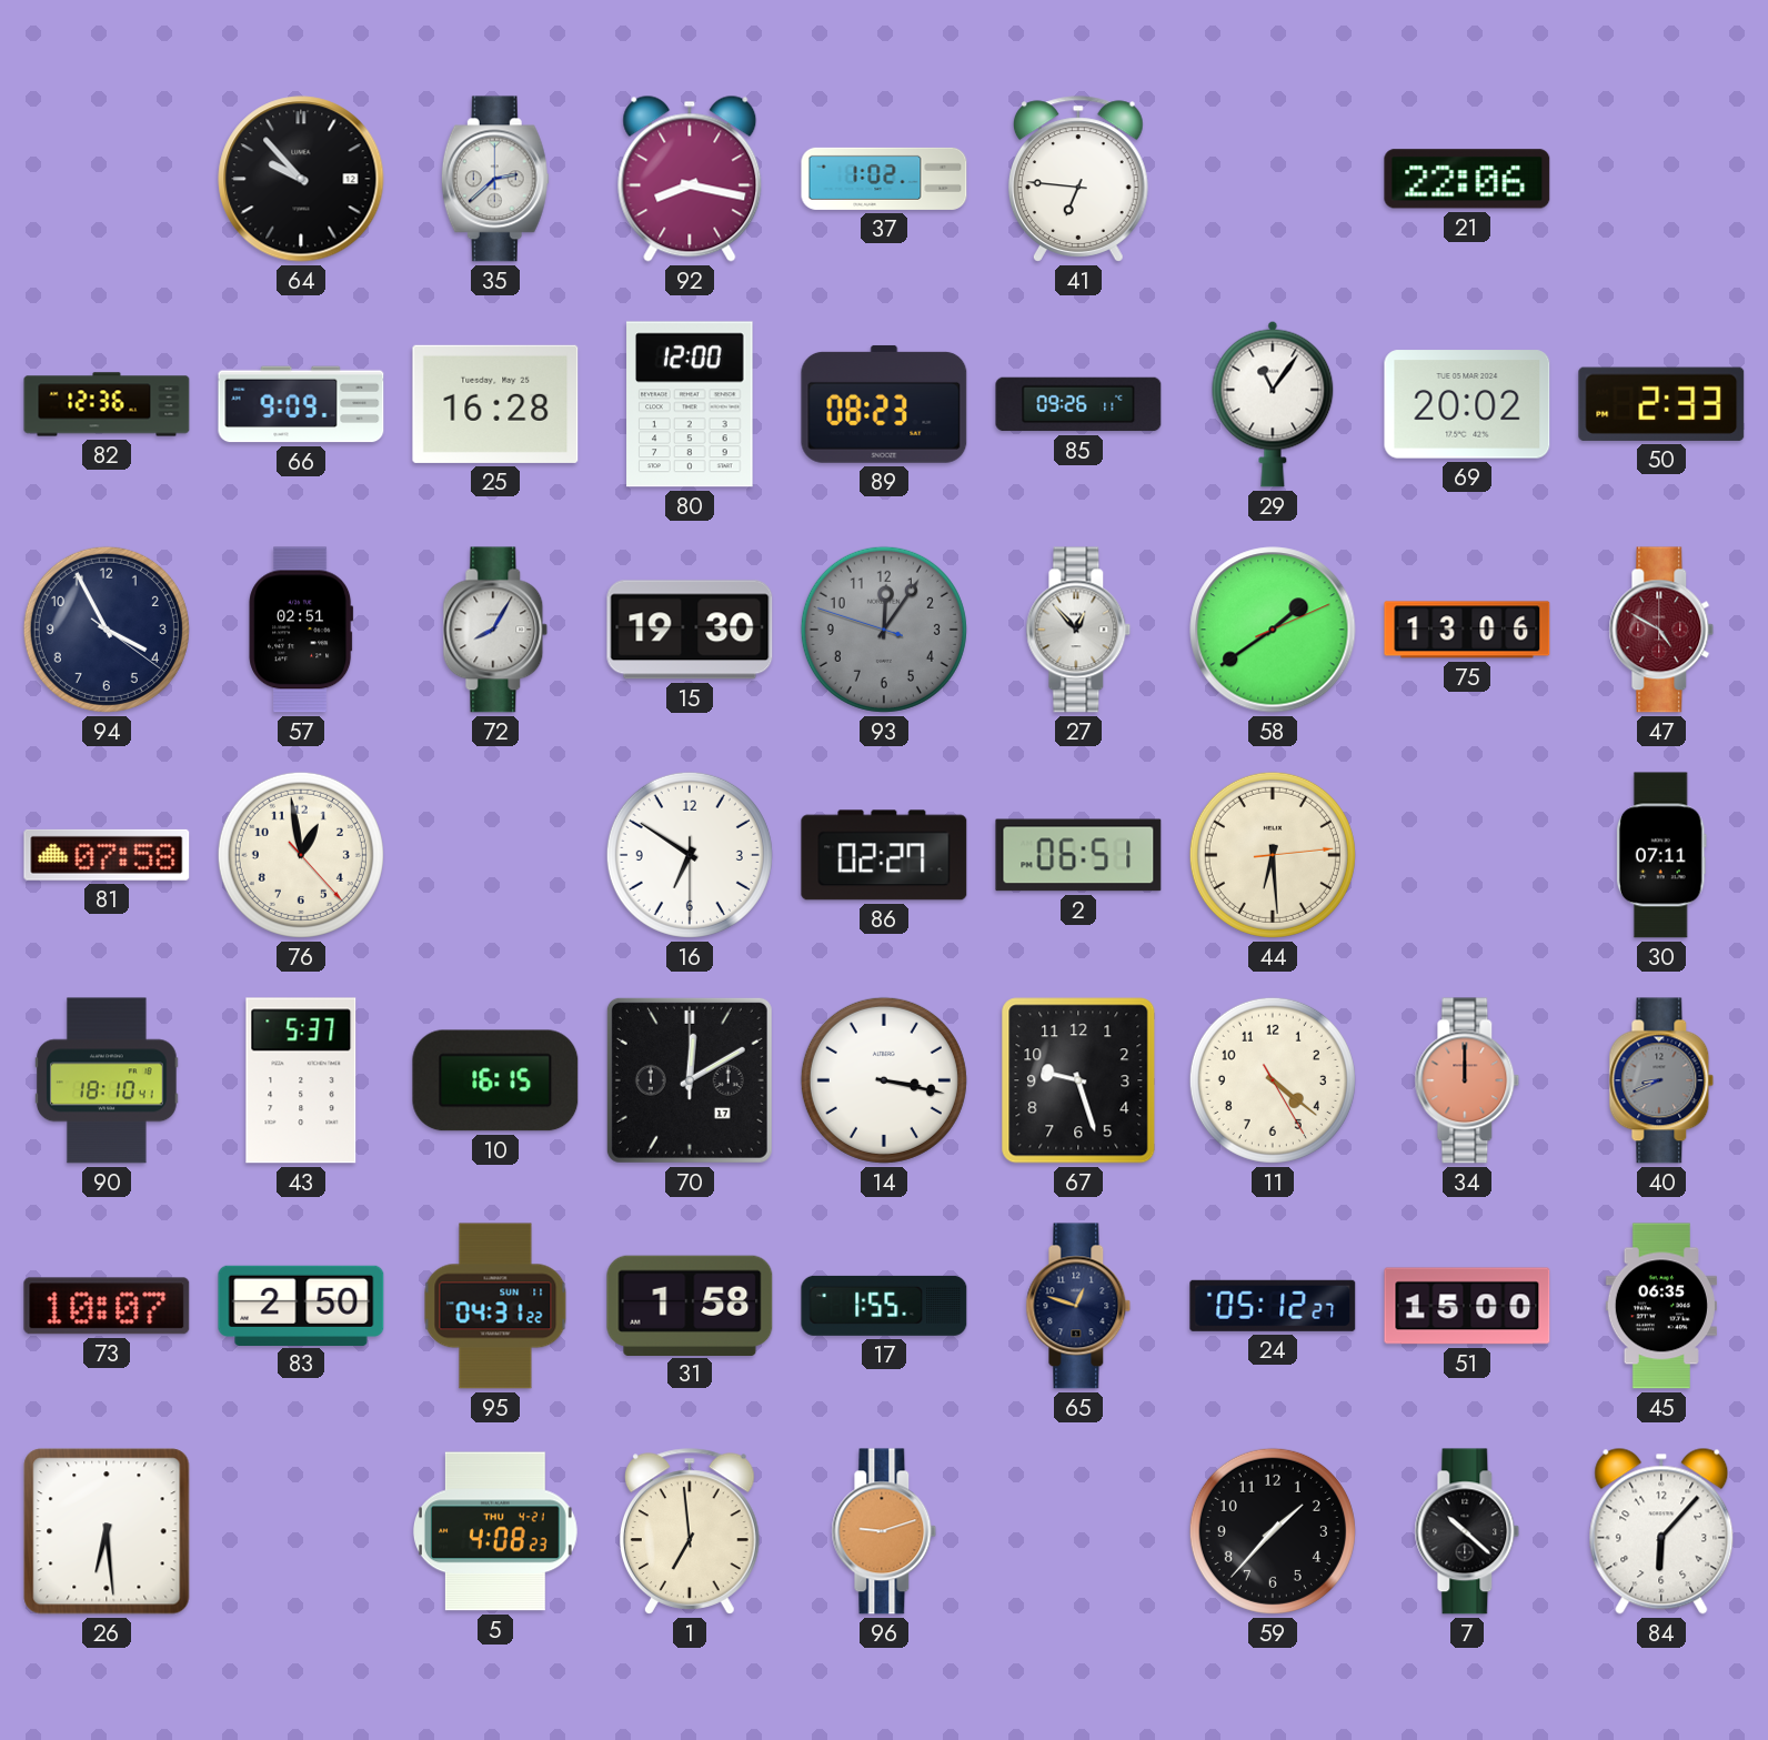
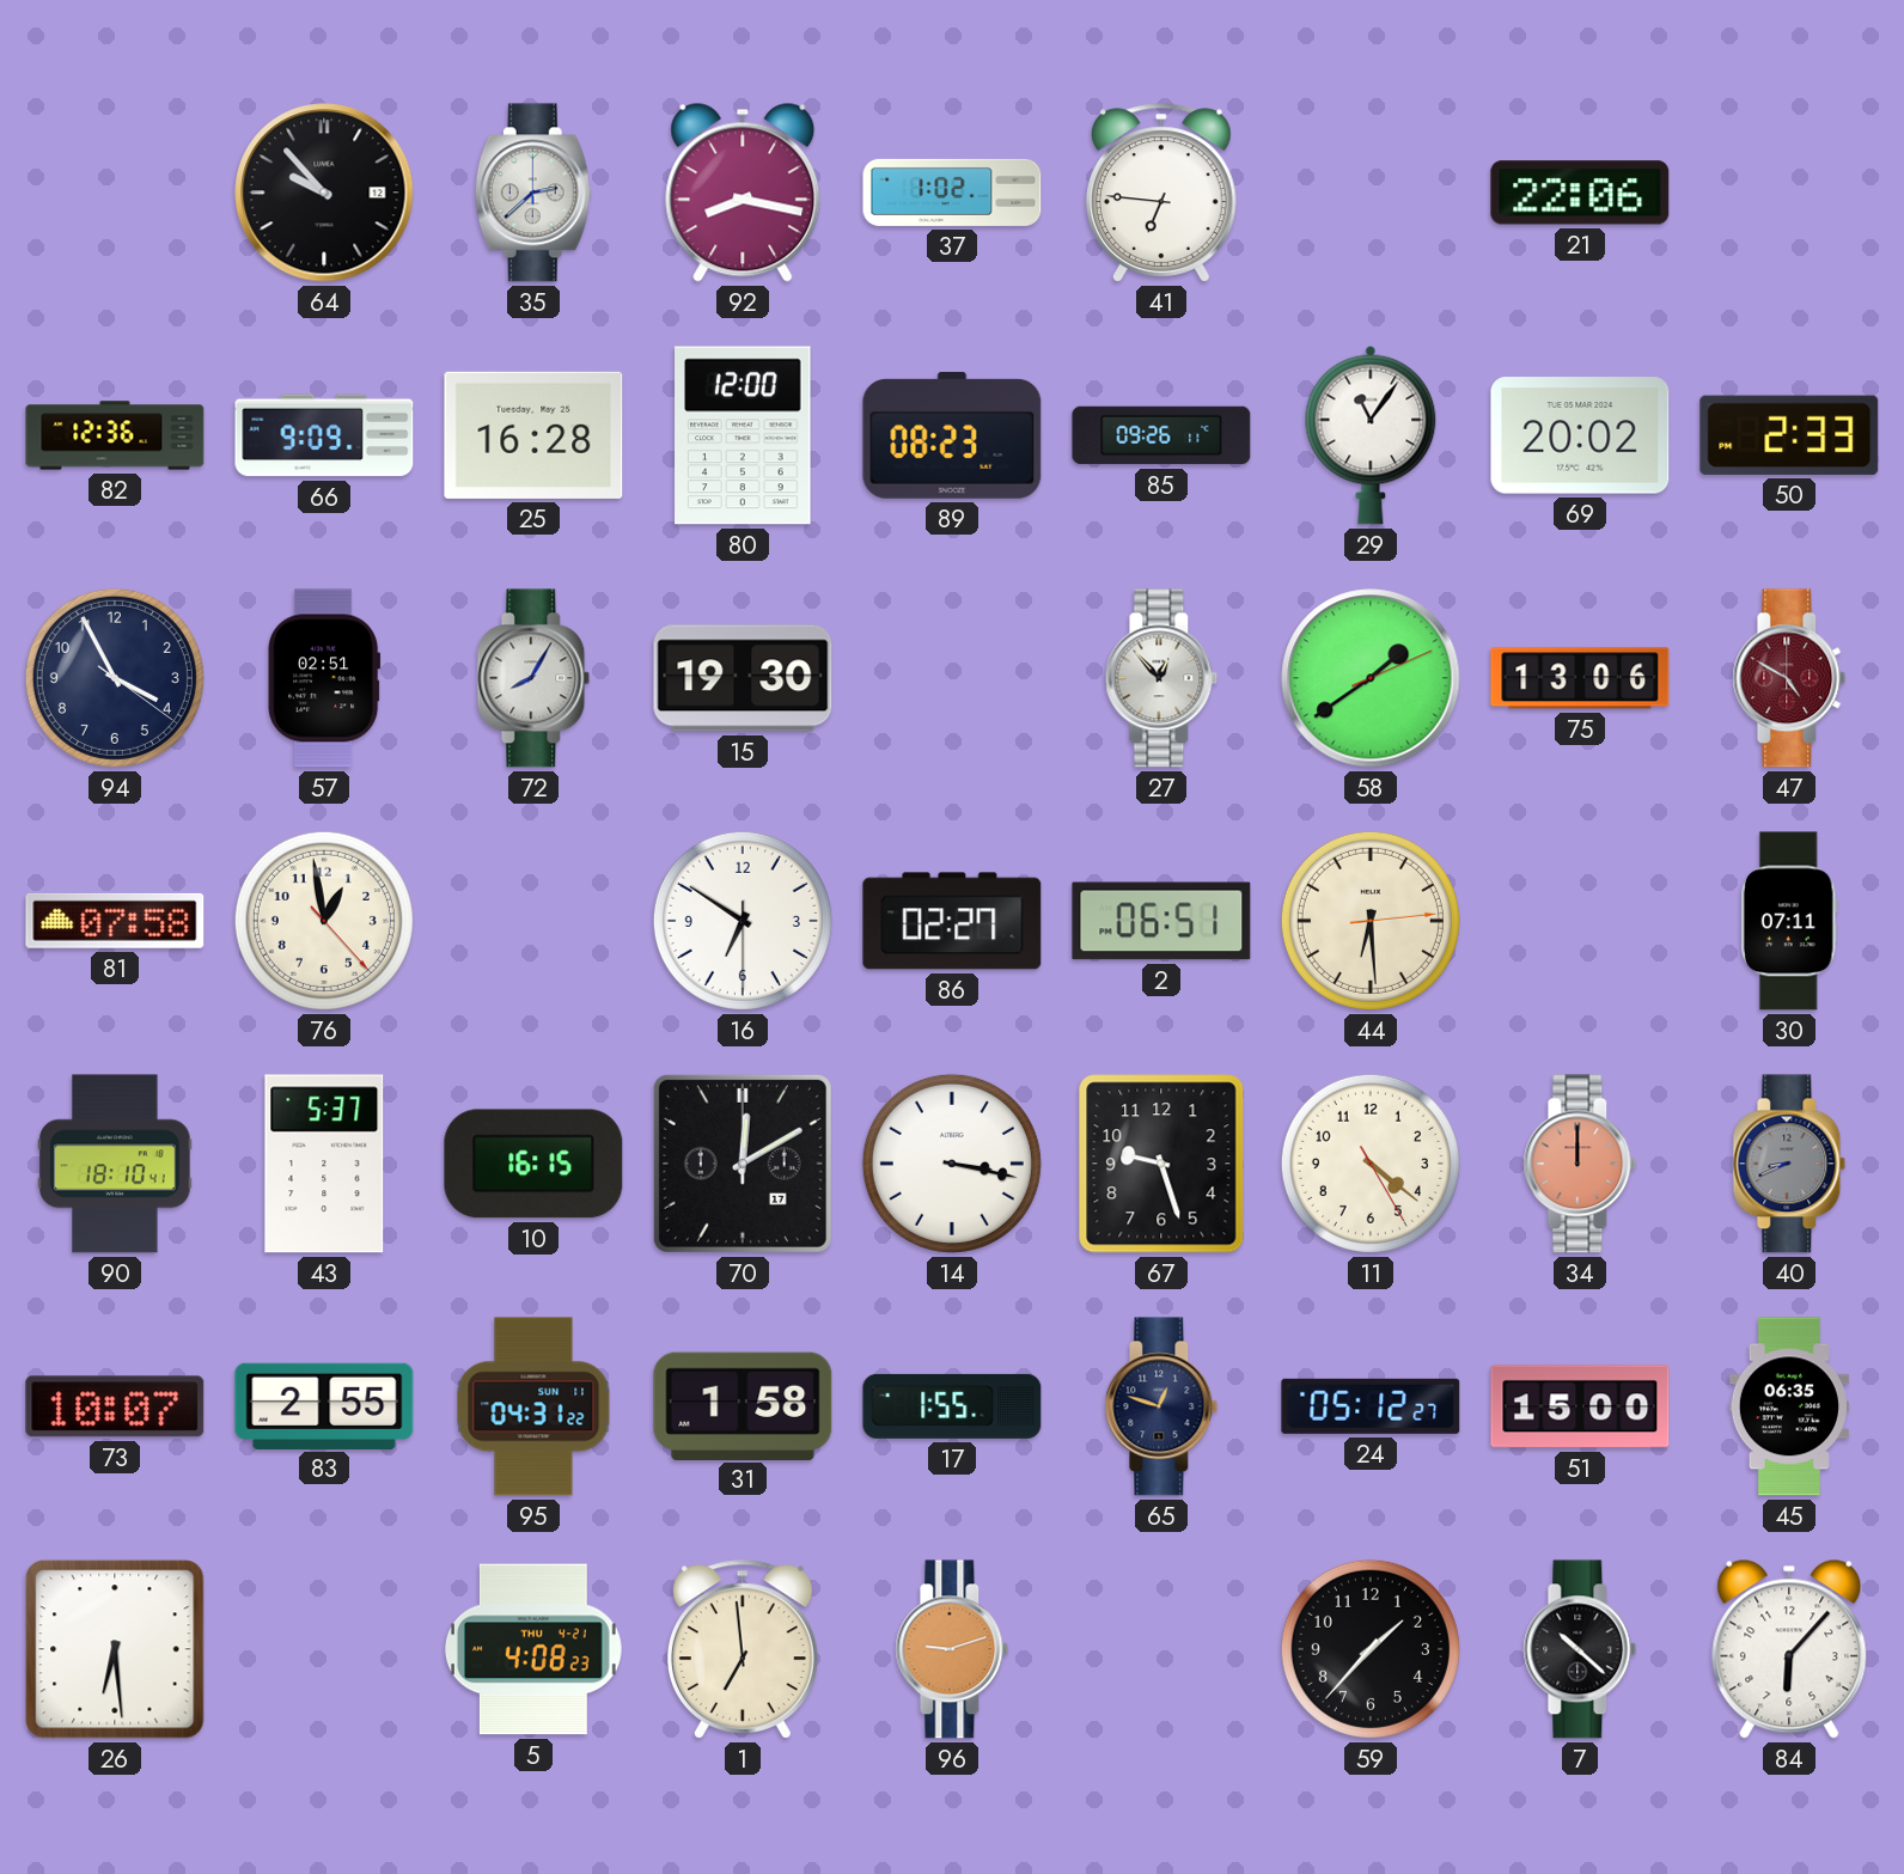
93: 12:05 -> none (884, 630)
83: 2:50 -> 2:55 (324, 1405)
